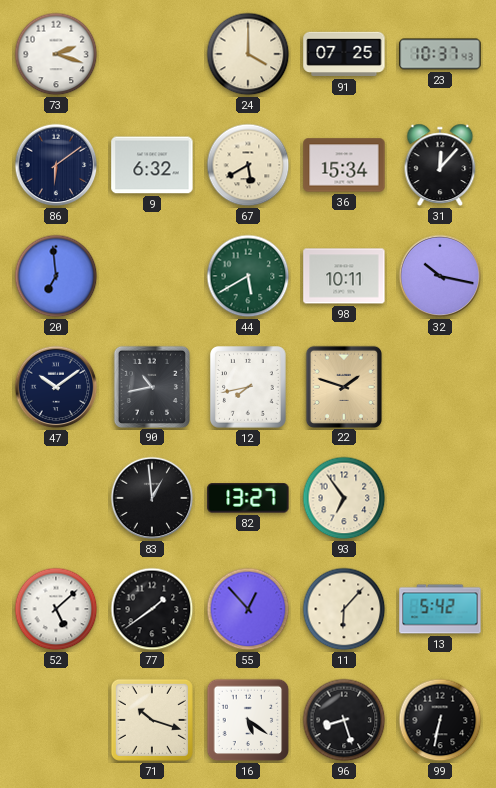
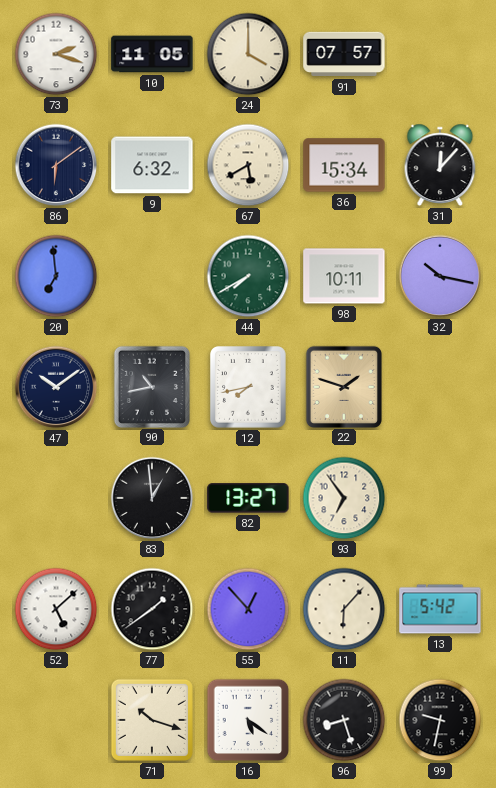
10: none -> 11:05 (152, 54)
91: 07:25 -> 07:57 (344, 54)
23: 10:37 -> none (440, 54)
44: 5:40 -> 7:40 (248, 276)
99: 6:32 -> 9:32 (440, 720)
